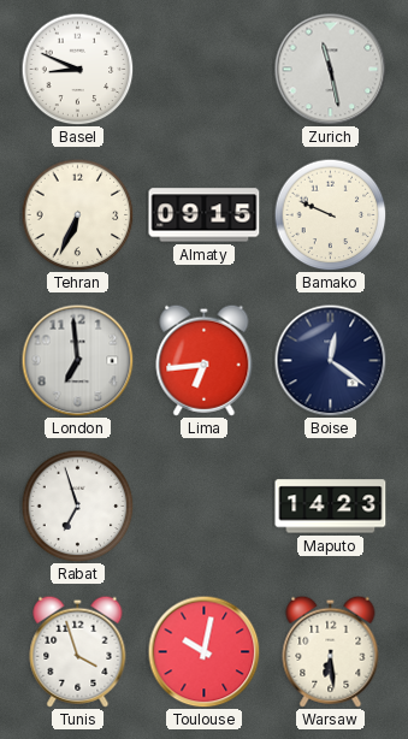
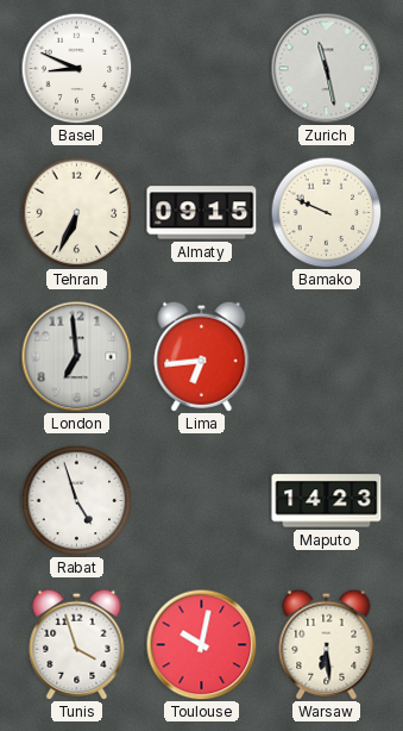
Boise: 12:21 -> none (330, 360)
Rabat: 6:57 -> 4:57 (76, 500)
